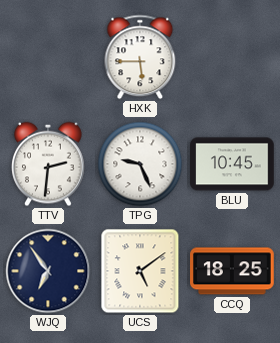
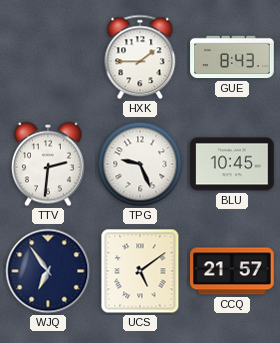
HXK: 5:45 -> 1:45 (140, 57)
GUE: none -> 8:43 (232, 57)
CCQ: 18:25 -> 21:57 (232, 271)
